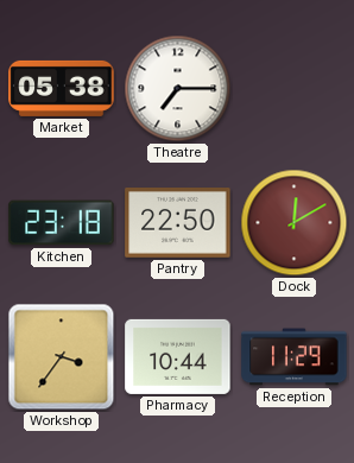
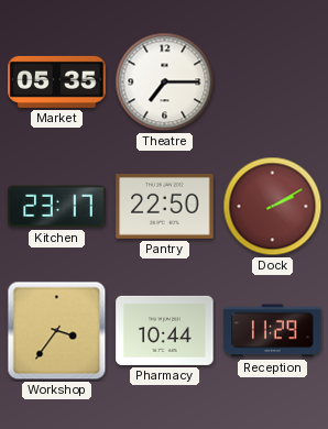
Market: 05:38 -> 05:35 (57, 81)
Kitchen: 23:18 -> 23:17 (57, 207)
Dock: 12:10 -> 2:10 (273, 207)
